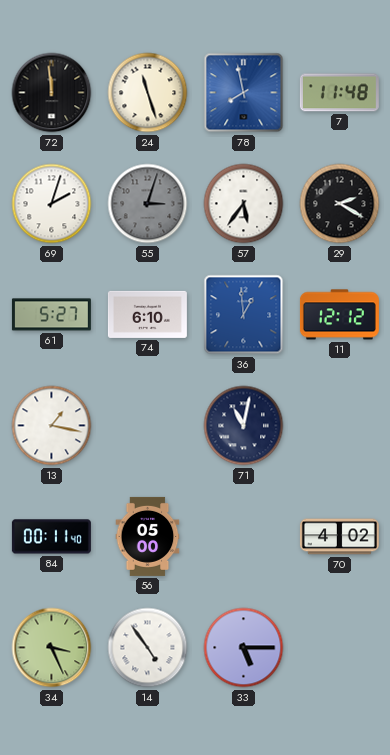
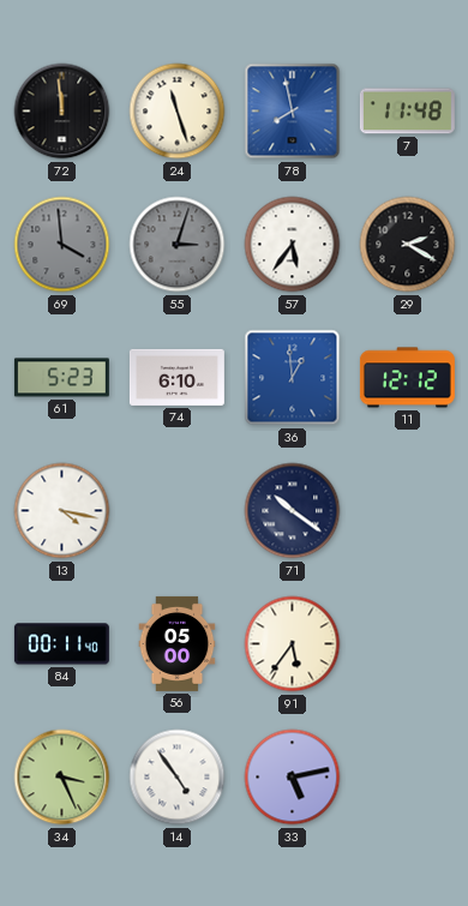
69: 2:03 -> 3:59 (62, 245)
69 dial: white -> grey (62, 245)
61: 5:27 -> 5:23 (61, 378)
13: 1:17 -> 4:17 (62, 511)
71: 11:02 -> 10:21 (293, 511)
91: none -> 5:36 (293, 644)
70: 4:02 -> none (339, 537)
33: 5:15 -> 5:13 (293, 778)
